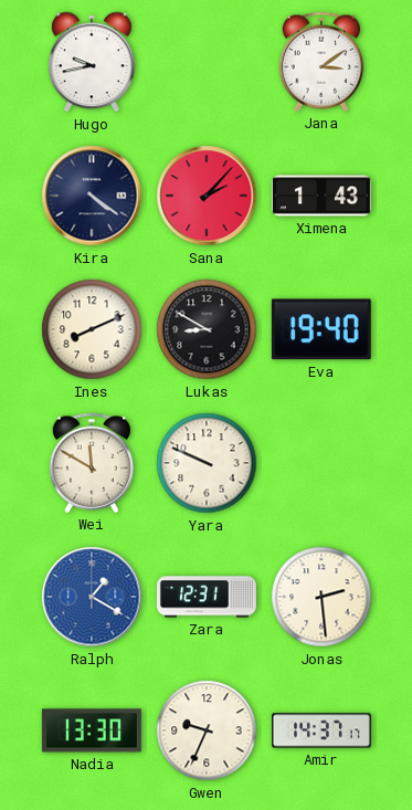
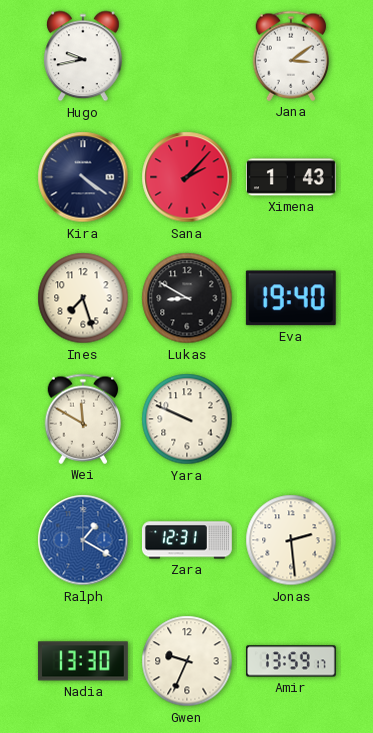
Ines: 8:11 -> 7:27 (83, 298)
Amir: 14:37 -> 13:59 (292, 661)
